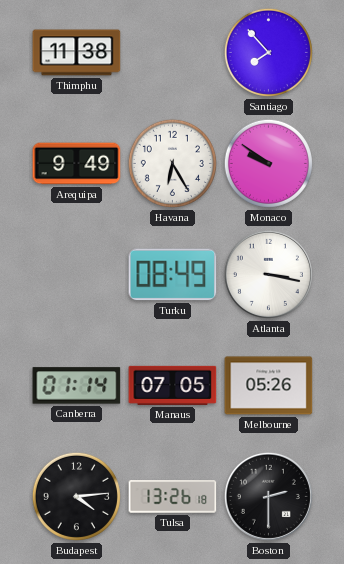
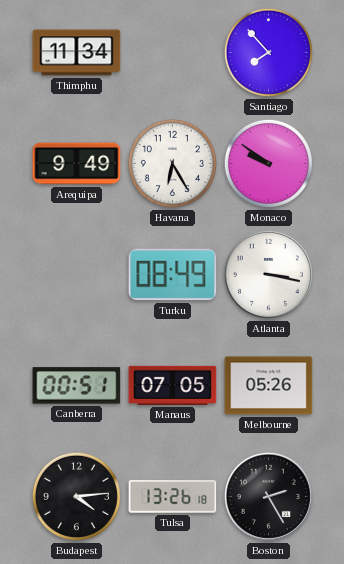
Thimphu: 11:38 -> 11:34 (77, 53)
Canberra: 01:14 -> 00:51 (77, 386)
Boston: 2:30 -> 2:25 (268, 496)
